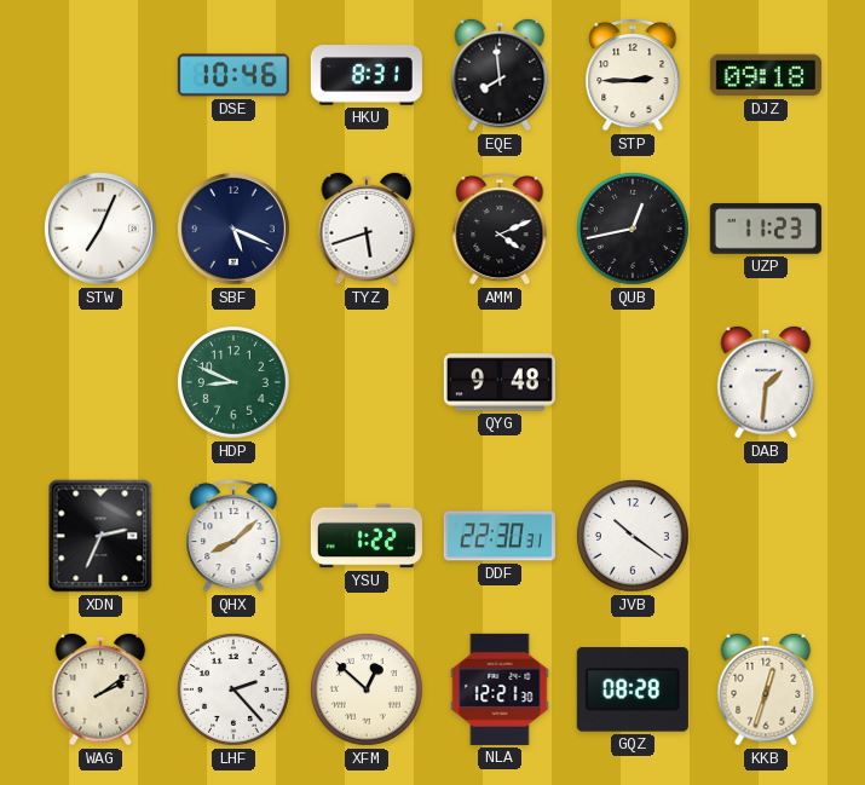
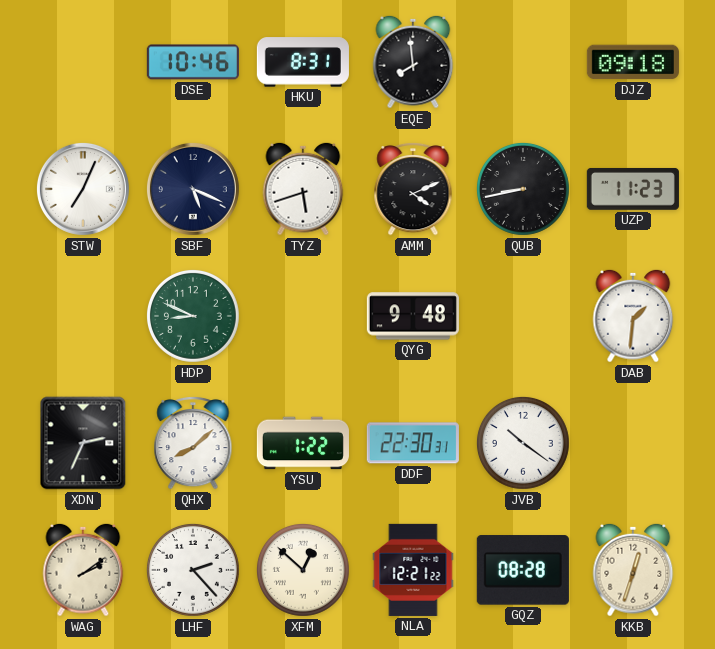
STP: 2:45 -> none (633, 75)
QUB: 12:43 -> 8:43 (523, 189)
NLA: 12:21:30 -> 12:21:22 (413, 570)
